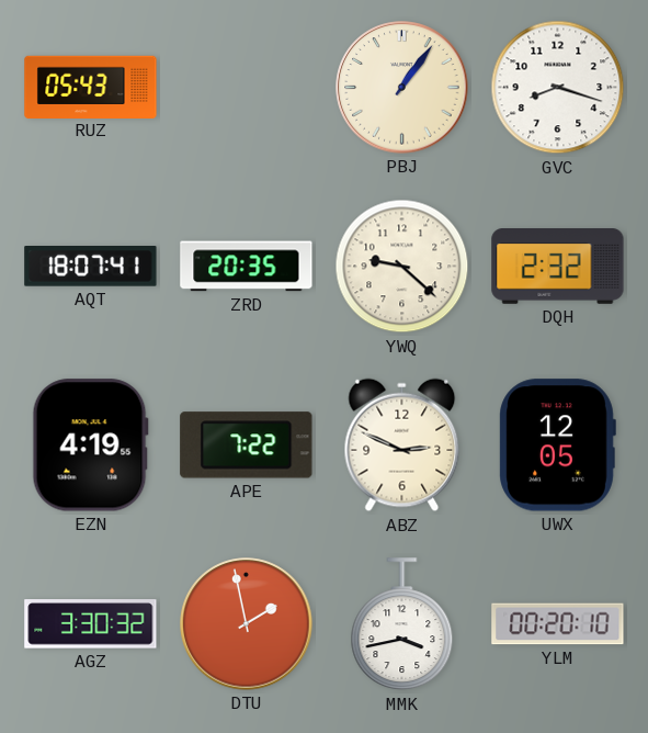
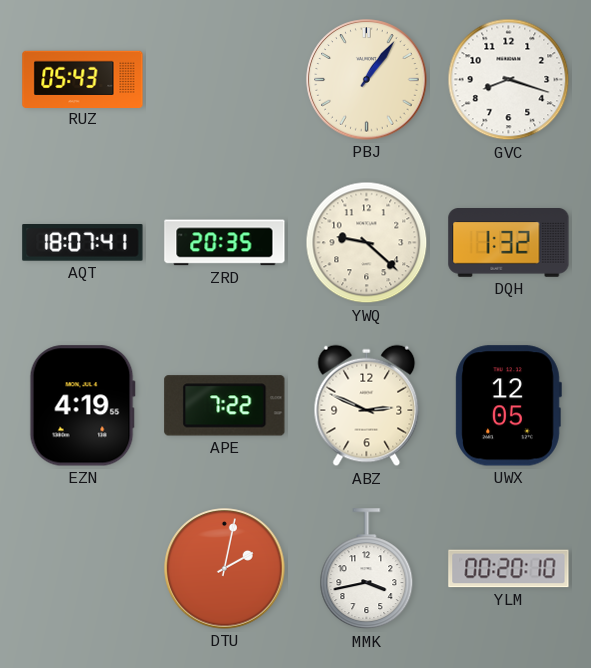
DQH: 2:32 -> 1:32 (509, 243)
AGZ: 3:30 -> none (91, 624)
DTU: 1:58 -> 2:02 (225, 569)
